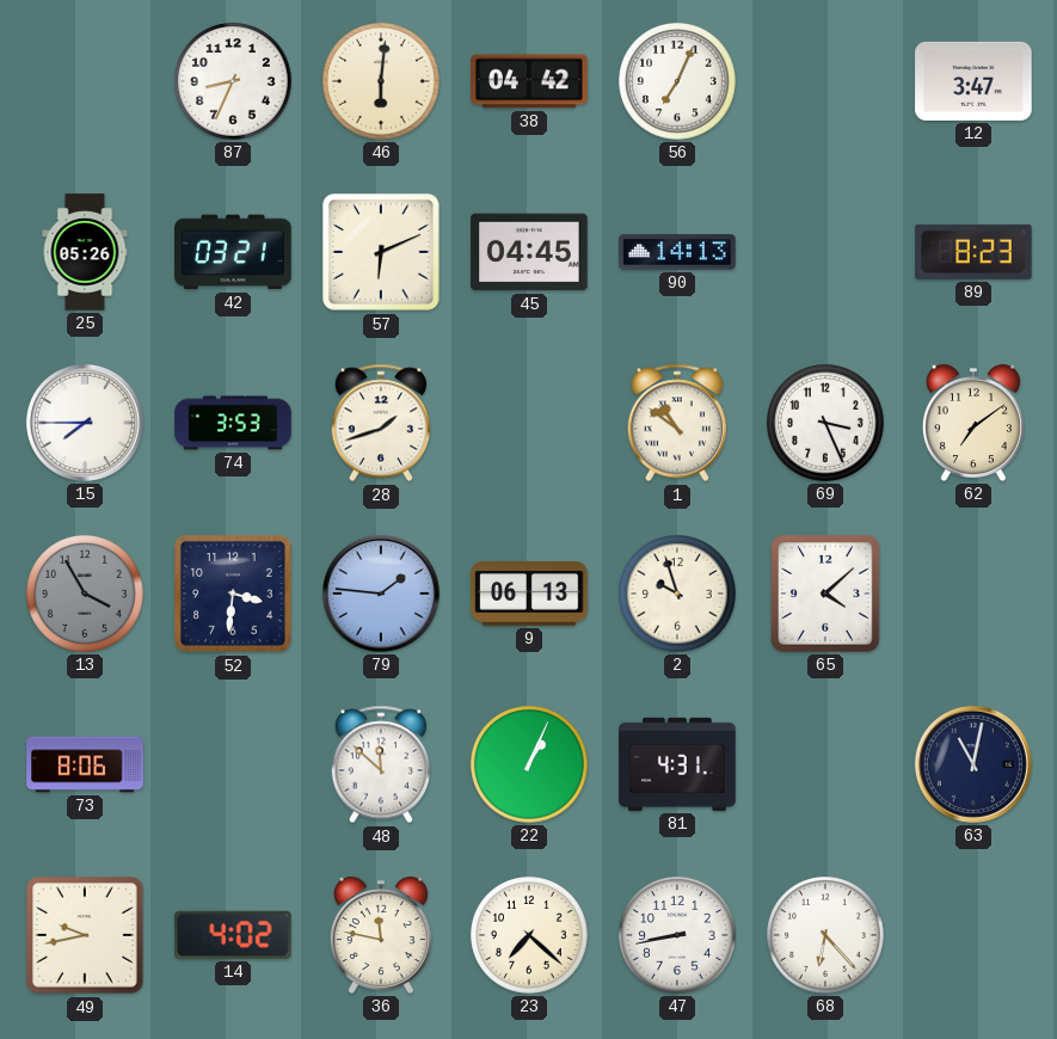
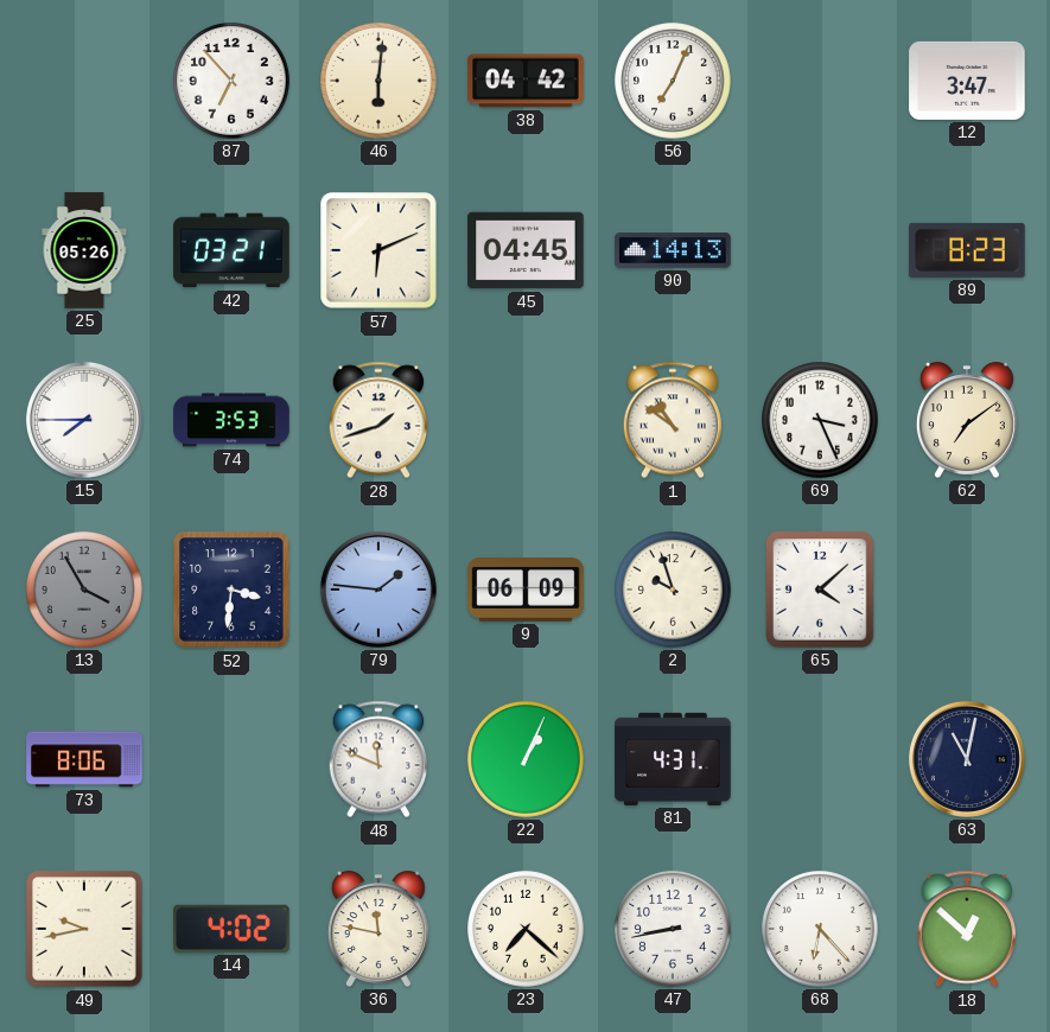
87: 8:34 -> 6:53 (231, 81)
9: 06:13 -> 06:09 (526, 590)
48: 11:52 -> 11:49 (377, 759)
18: none -> 12:52 (966, 929)
